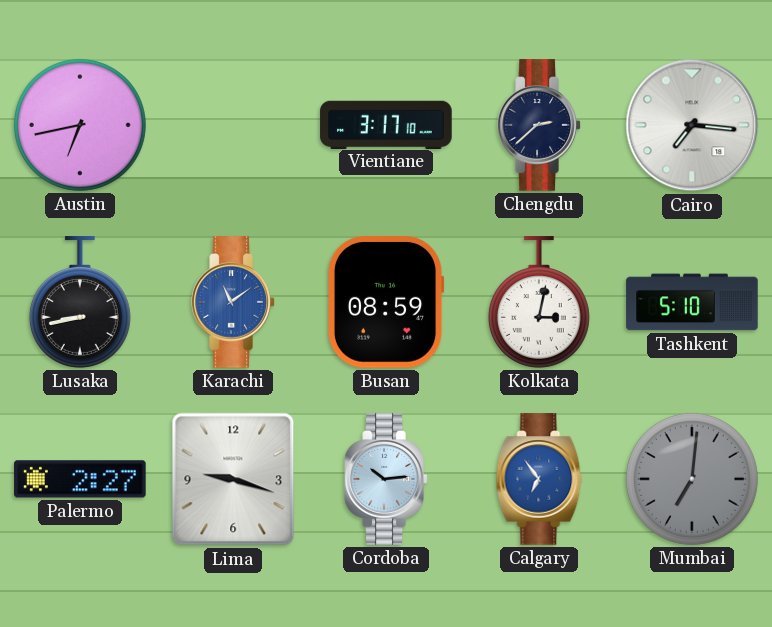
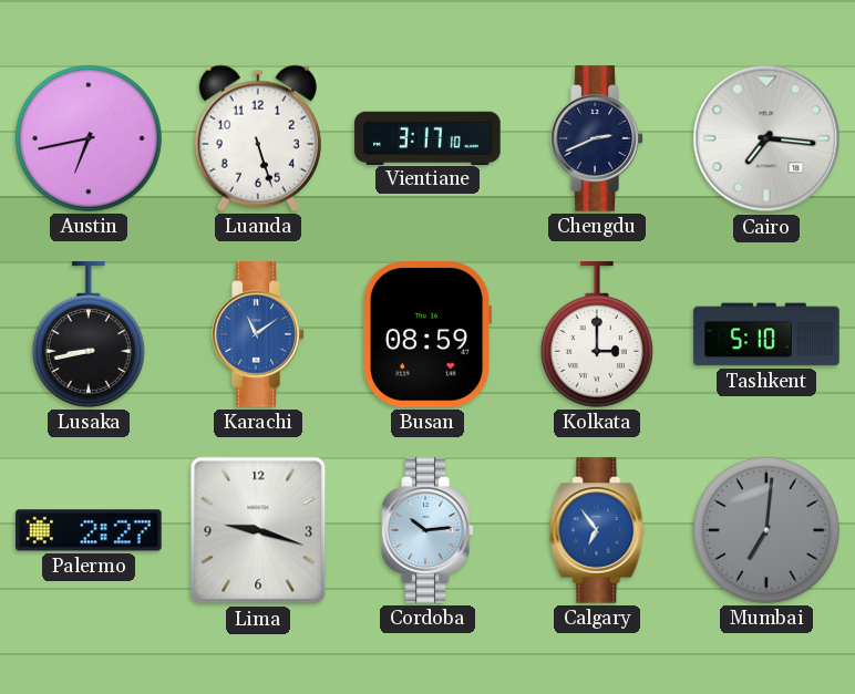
Luanda: none -> 5:27 (258, 138)
Chengdu: 2:38 -> 2:41 (597, 138)
Kolkata: 3:02 -> 3:00 (597, 334)
